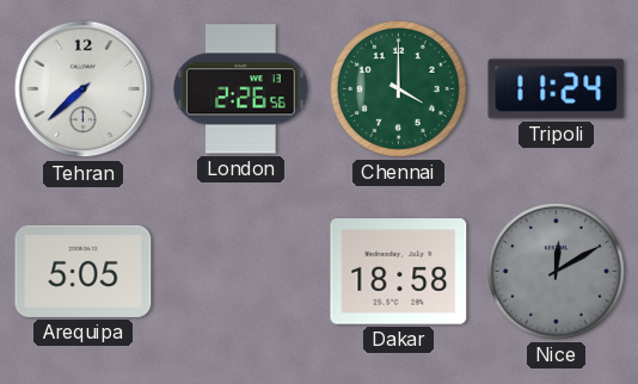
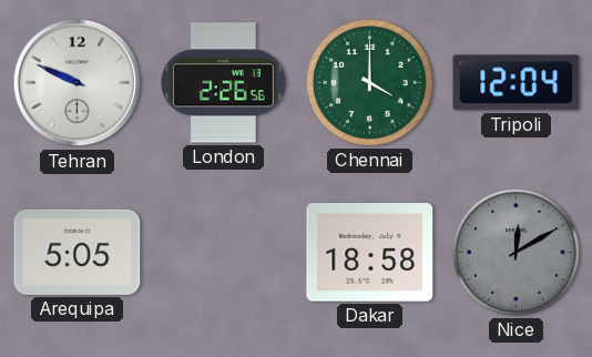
Tehran: 7:38 -> 9:49 (78, 83)
Tripoli: 11:24 -> 12:04 (517, 83)
